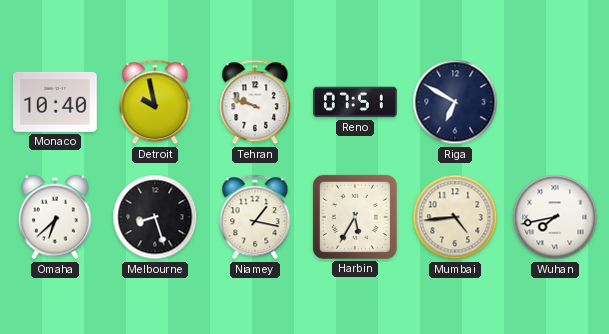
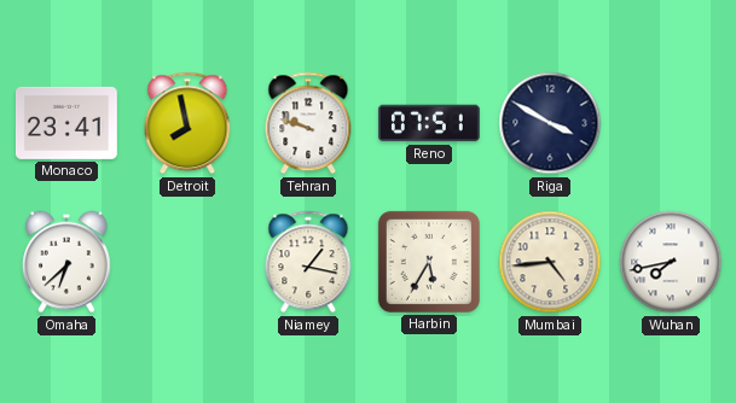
Monaco: 10:40 -> 23:41 (66, 123)
Detroit: 9:58 -> 7:58 (187, 123)
Riga: 6:50 -> 3:50 (550, 123)
Melbourne: 8:27 -> none (155, 217)
